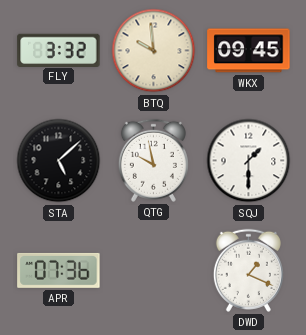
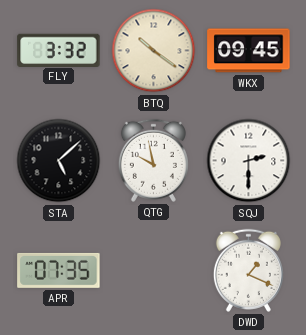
BTQ: 9:59 -> 10:21 (154, 51)
SQJ: 1:30 -> 2:30 (249, 161)
APR: 07:36 -> 07:35 (59, 270)
